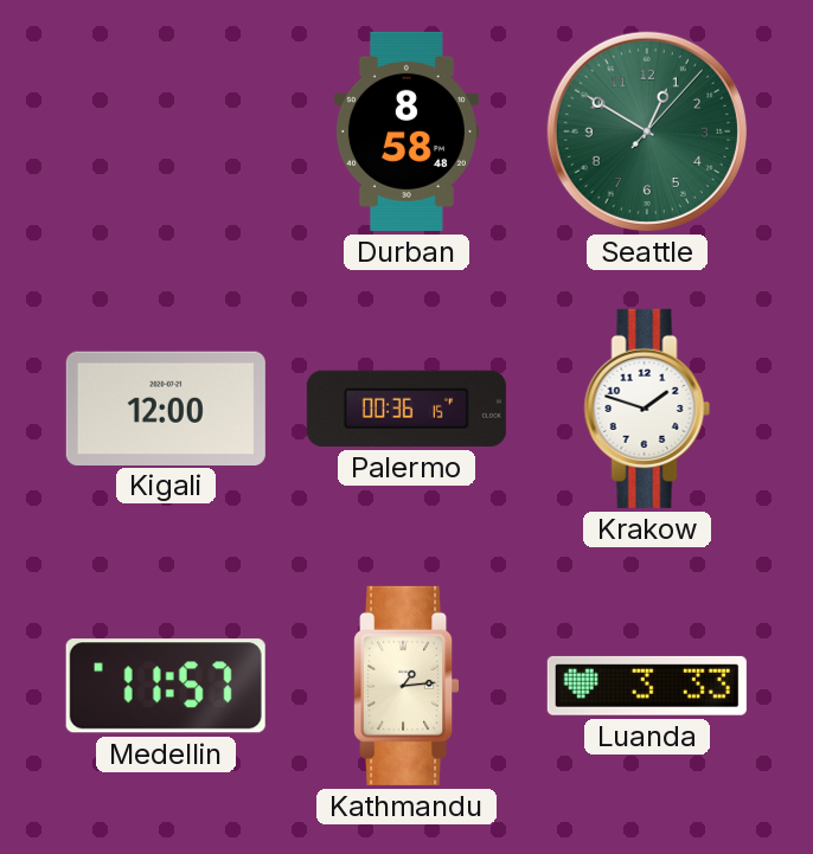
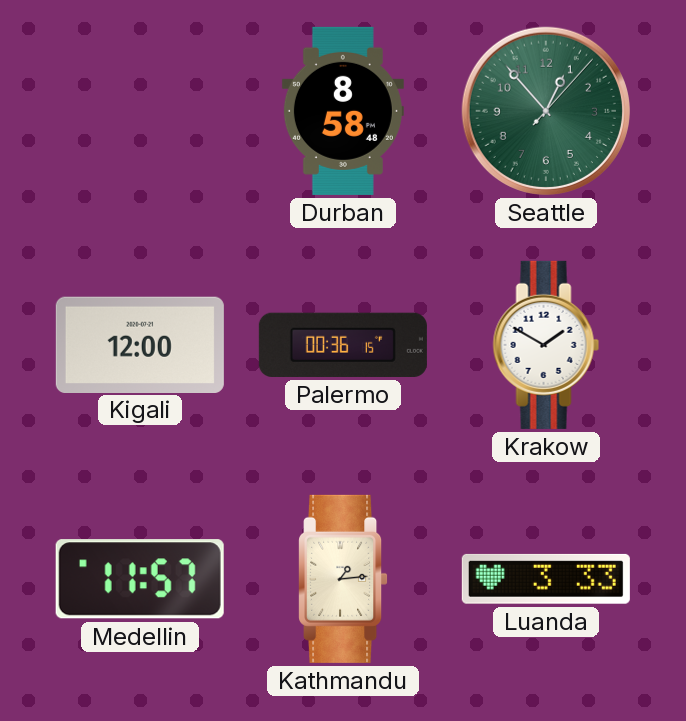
Seattle: 12:50 -> 12:53 (546, 111)
Krakow: 1:48 -> 1:50 (546, 345)
